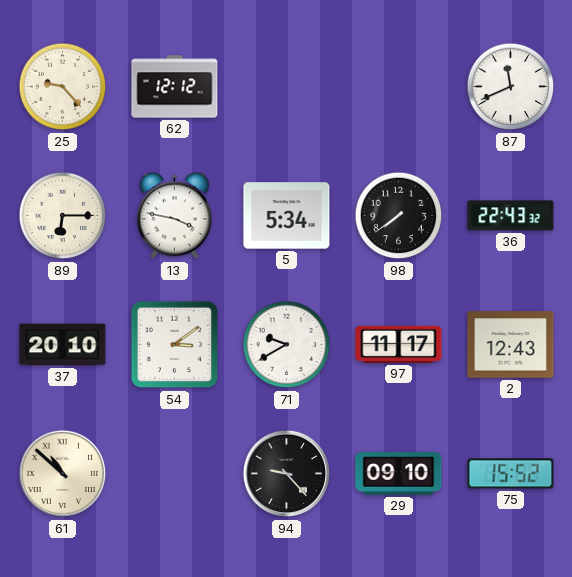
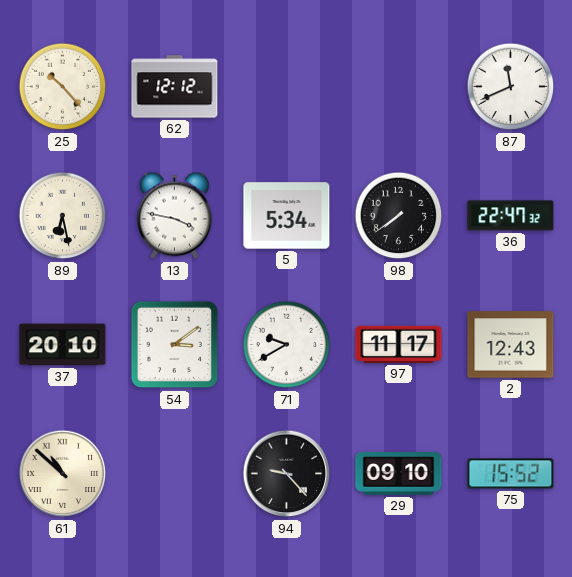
25: 9:23 -> 10:23 (63, 87)
89: 6:15 -> 6:28 (63, 216)
36: 22:43 -> 22:47 (511, 216)
